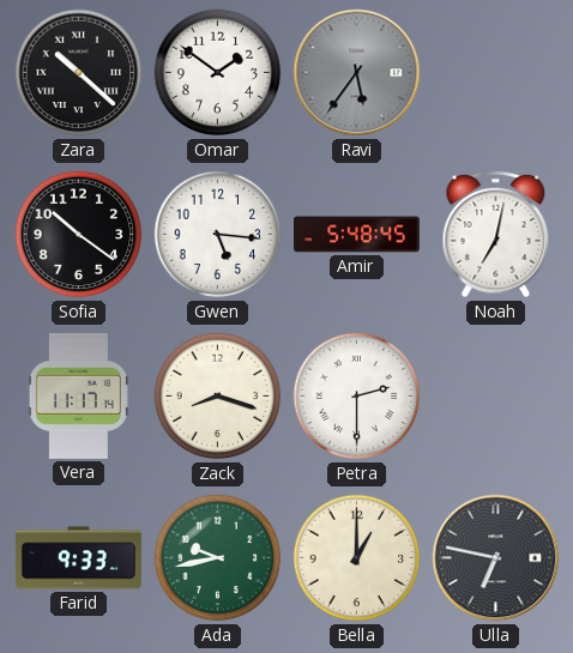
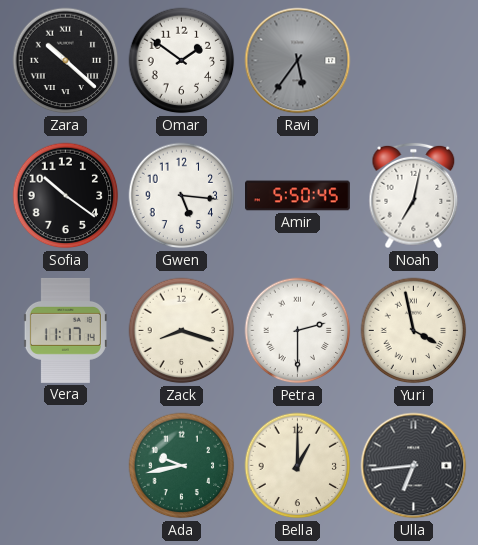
Amir: 5:48 -> 5:50 (298, 196)
Yuri: none -> 3:58 (414, 331)
Farid: 9:33 -> none (78, 558)
Ulla: 6:47 -> 6:44 (414, 466)
